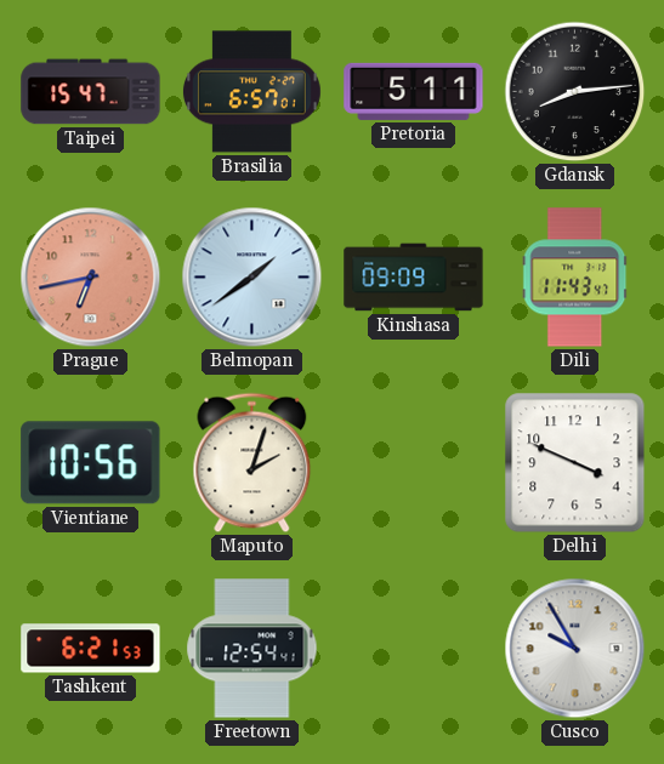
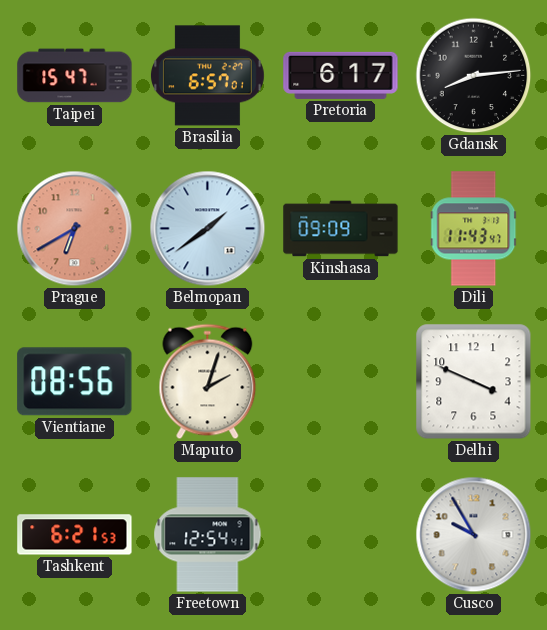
Pretoria: 5:11 -> 6:17 (341, 75)
Prague: 6:43 -> 6:40 (75, 229)
Vientiane: 10:56 -> 08:56 (75, 382)
